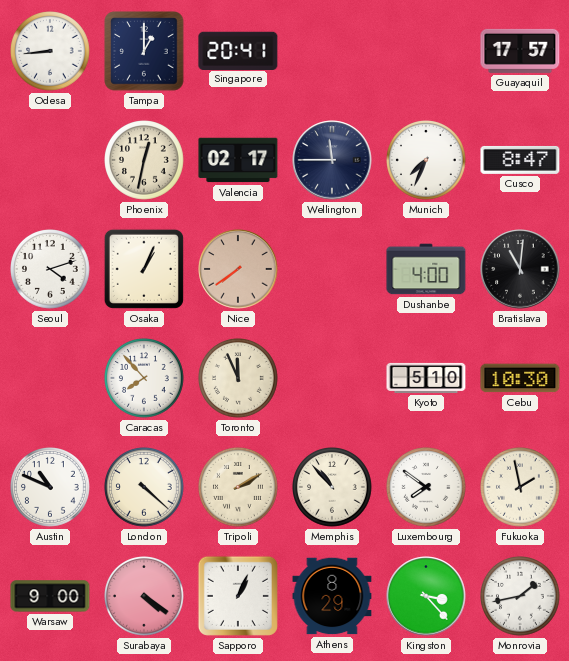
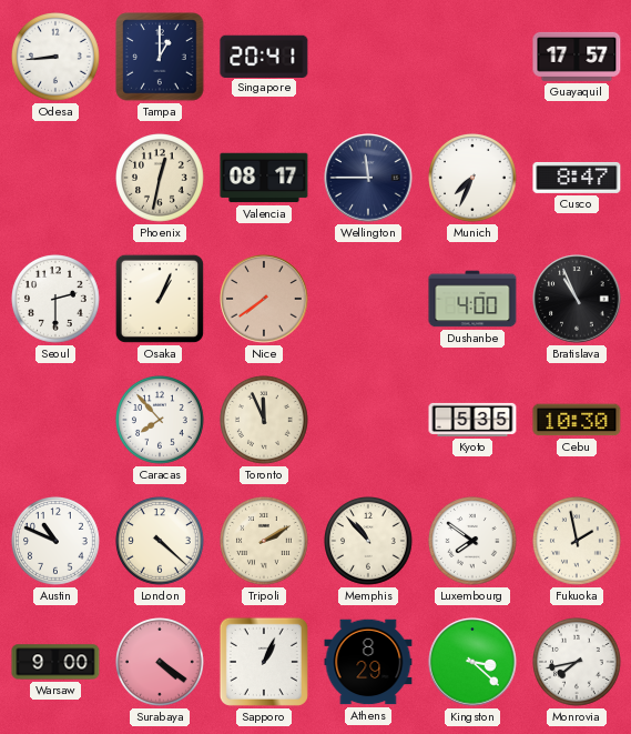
Valencia: 02:17 -> 08:17 (264, 178)
Seoul: 4:12 -> 2:30 (57, 300)
Bratislava: 11:01 -> 10:56 (577, 299)
Kyoto: 5:10 -> 5:35 (472, 420)
Kingston: 3:23 -> 3:22 (472, 662)
Monrovia: 1:43 -> 7:43 (578, 663)
